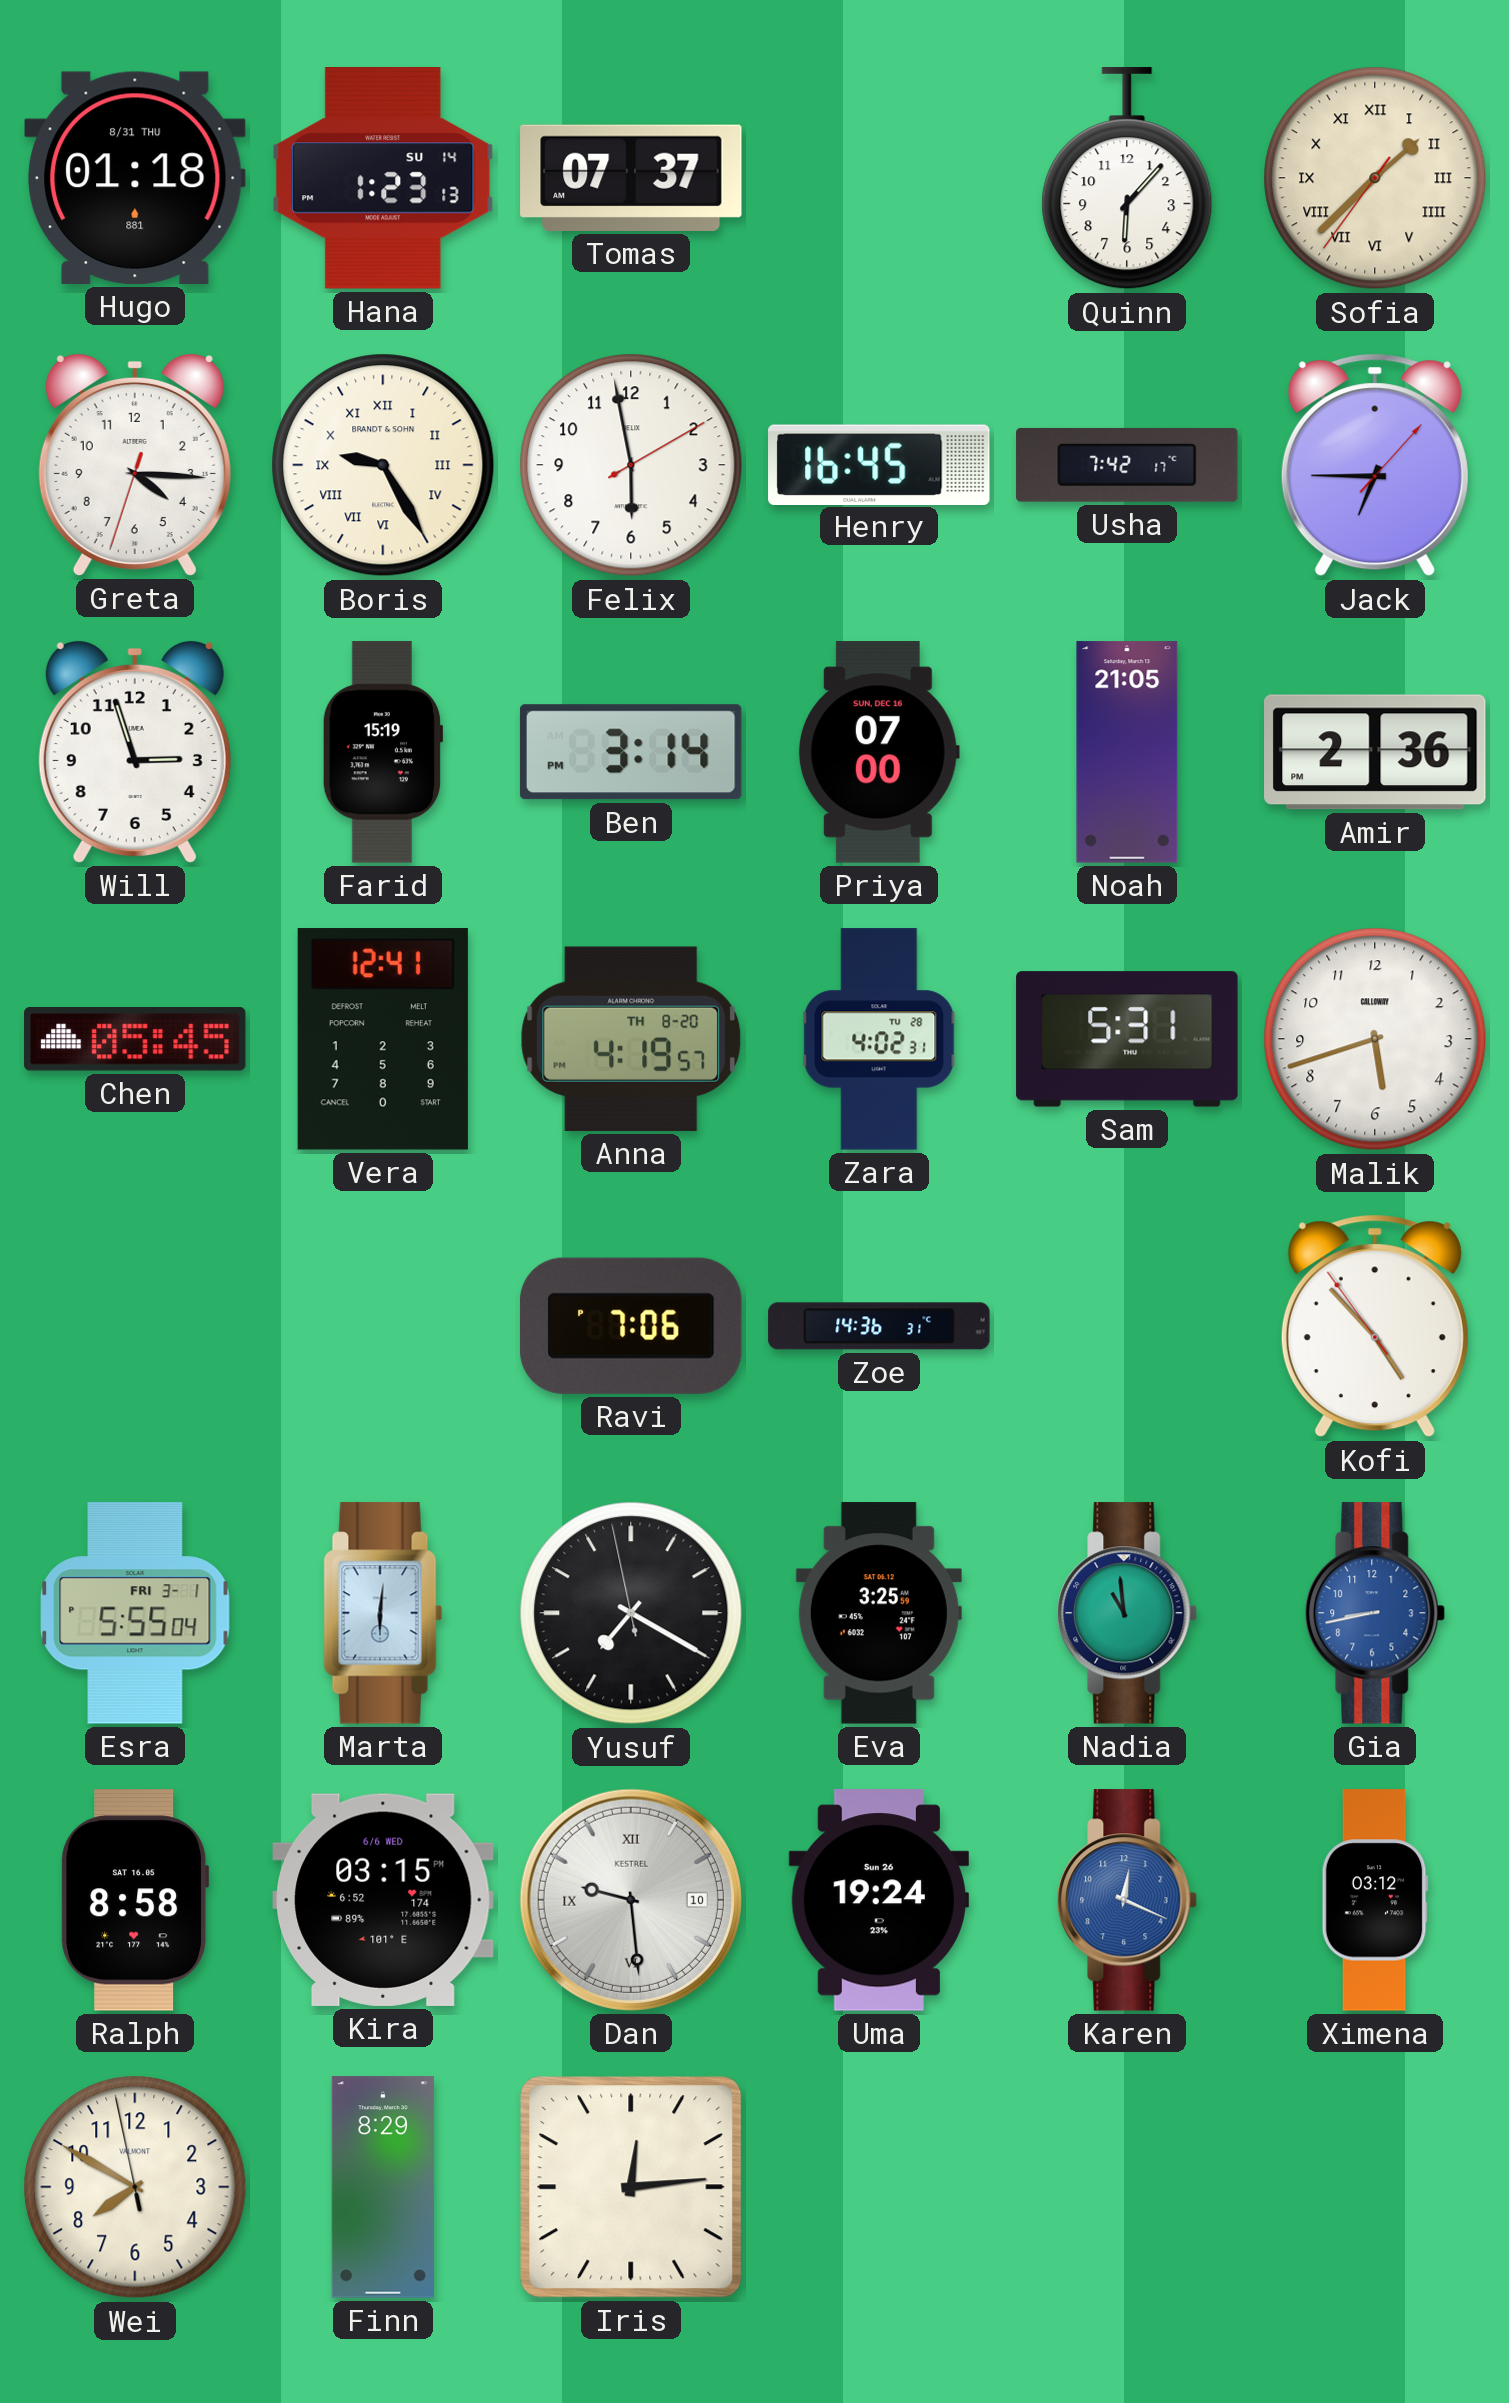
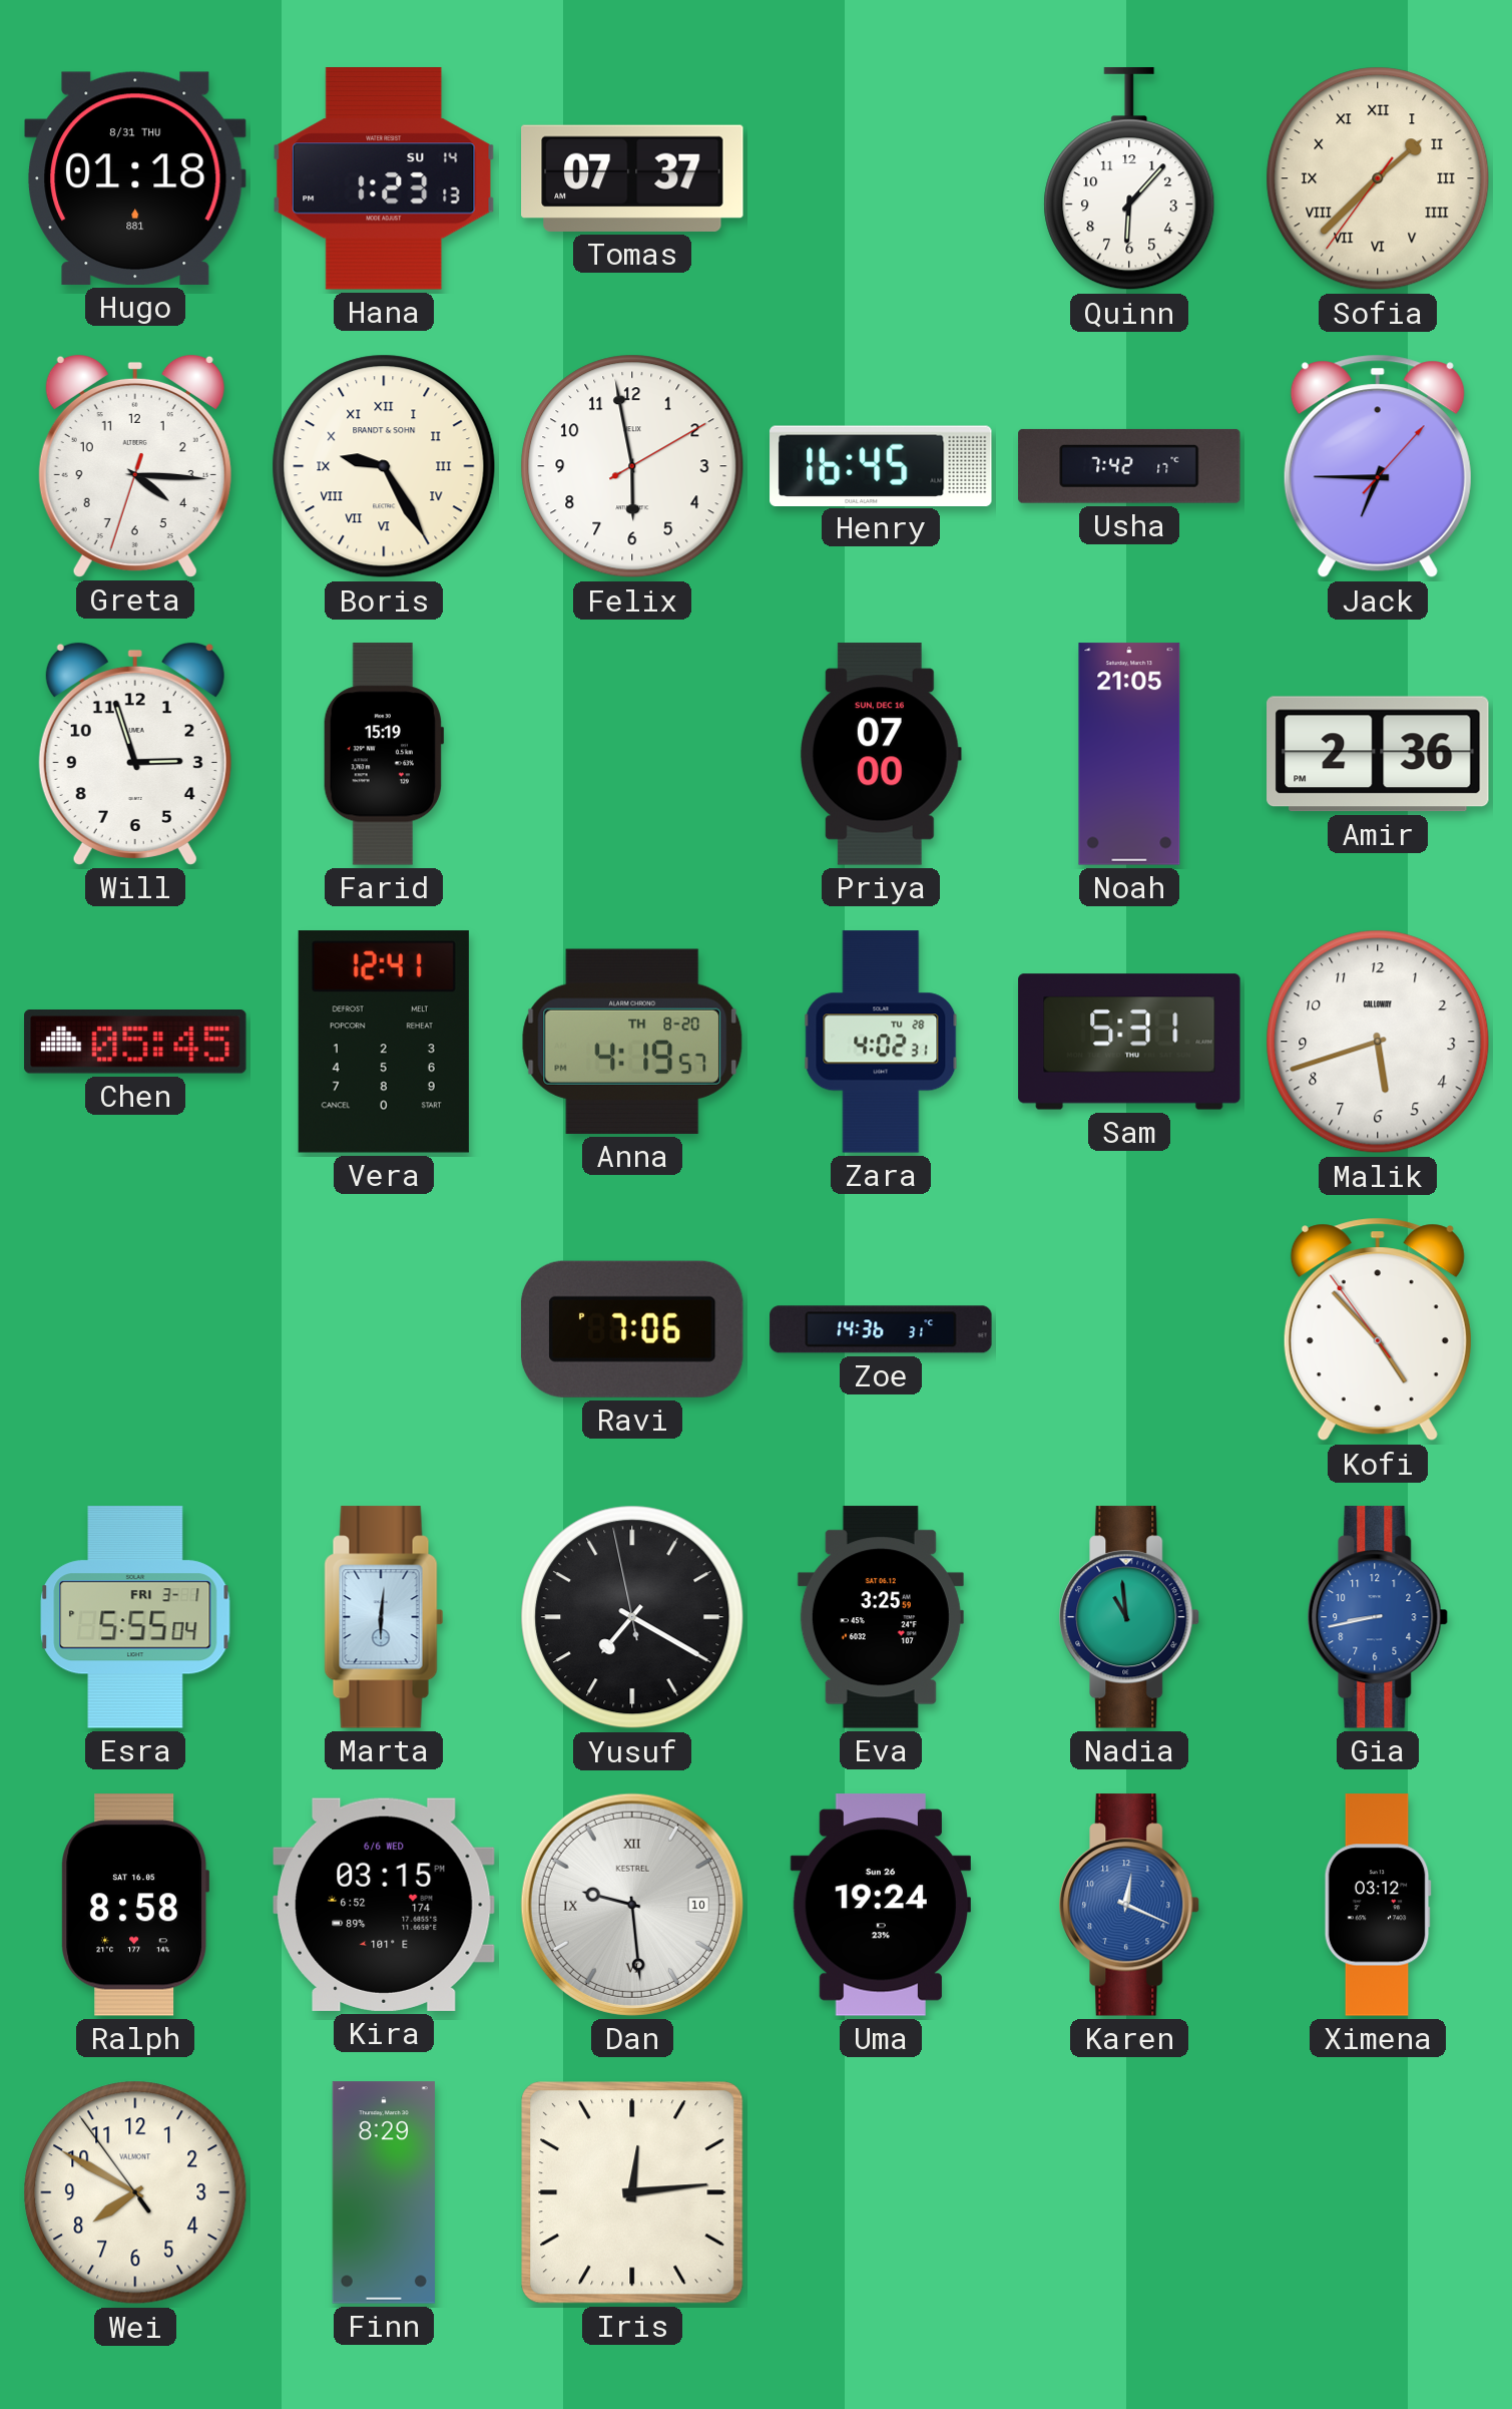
Ben: 3:14 -> none (631, 752)
Wei: 7:49:58 -> 7:49:54 (135, 2192)
